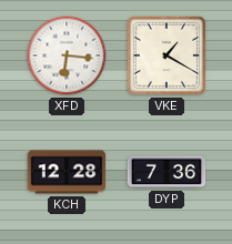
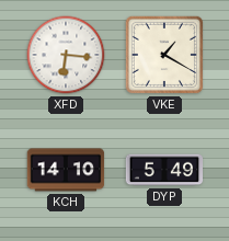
KCH: 12:28 -> 14:10 (66, 170)
DYP: 7:36 -> 5:49 (164, 170)
